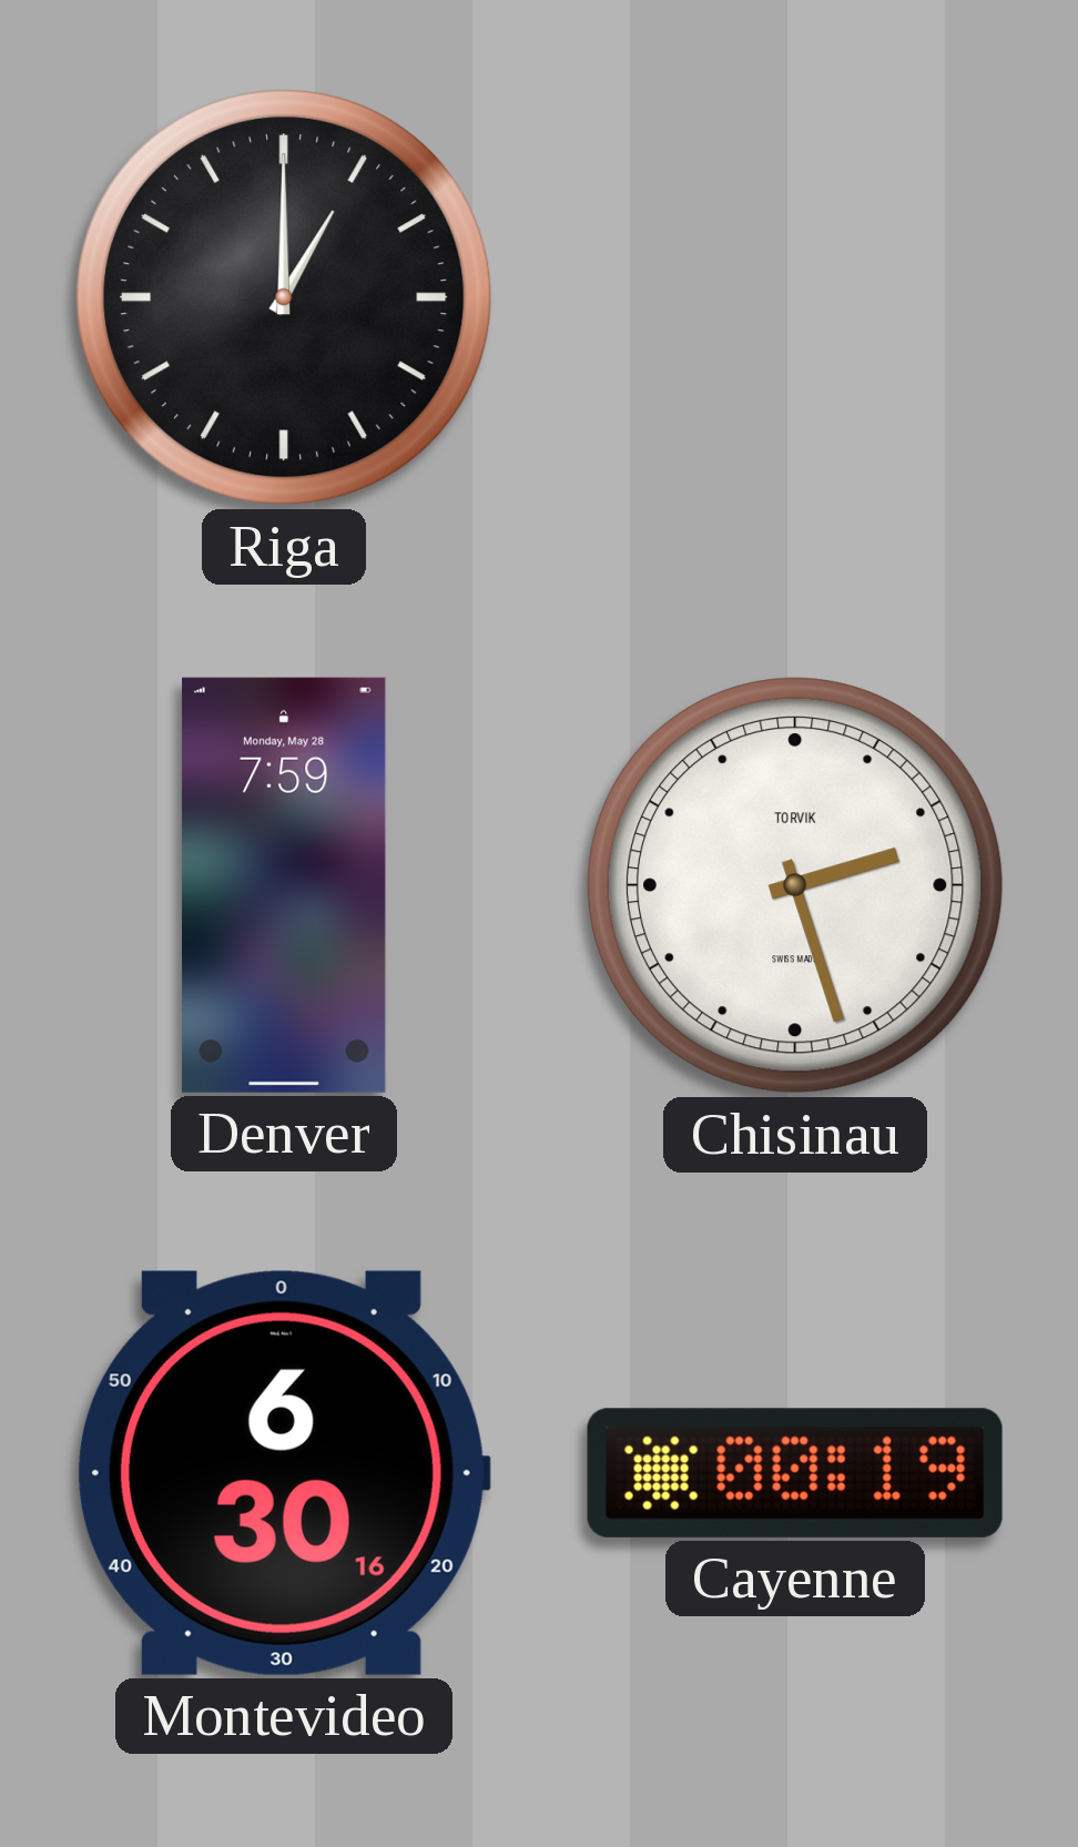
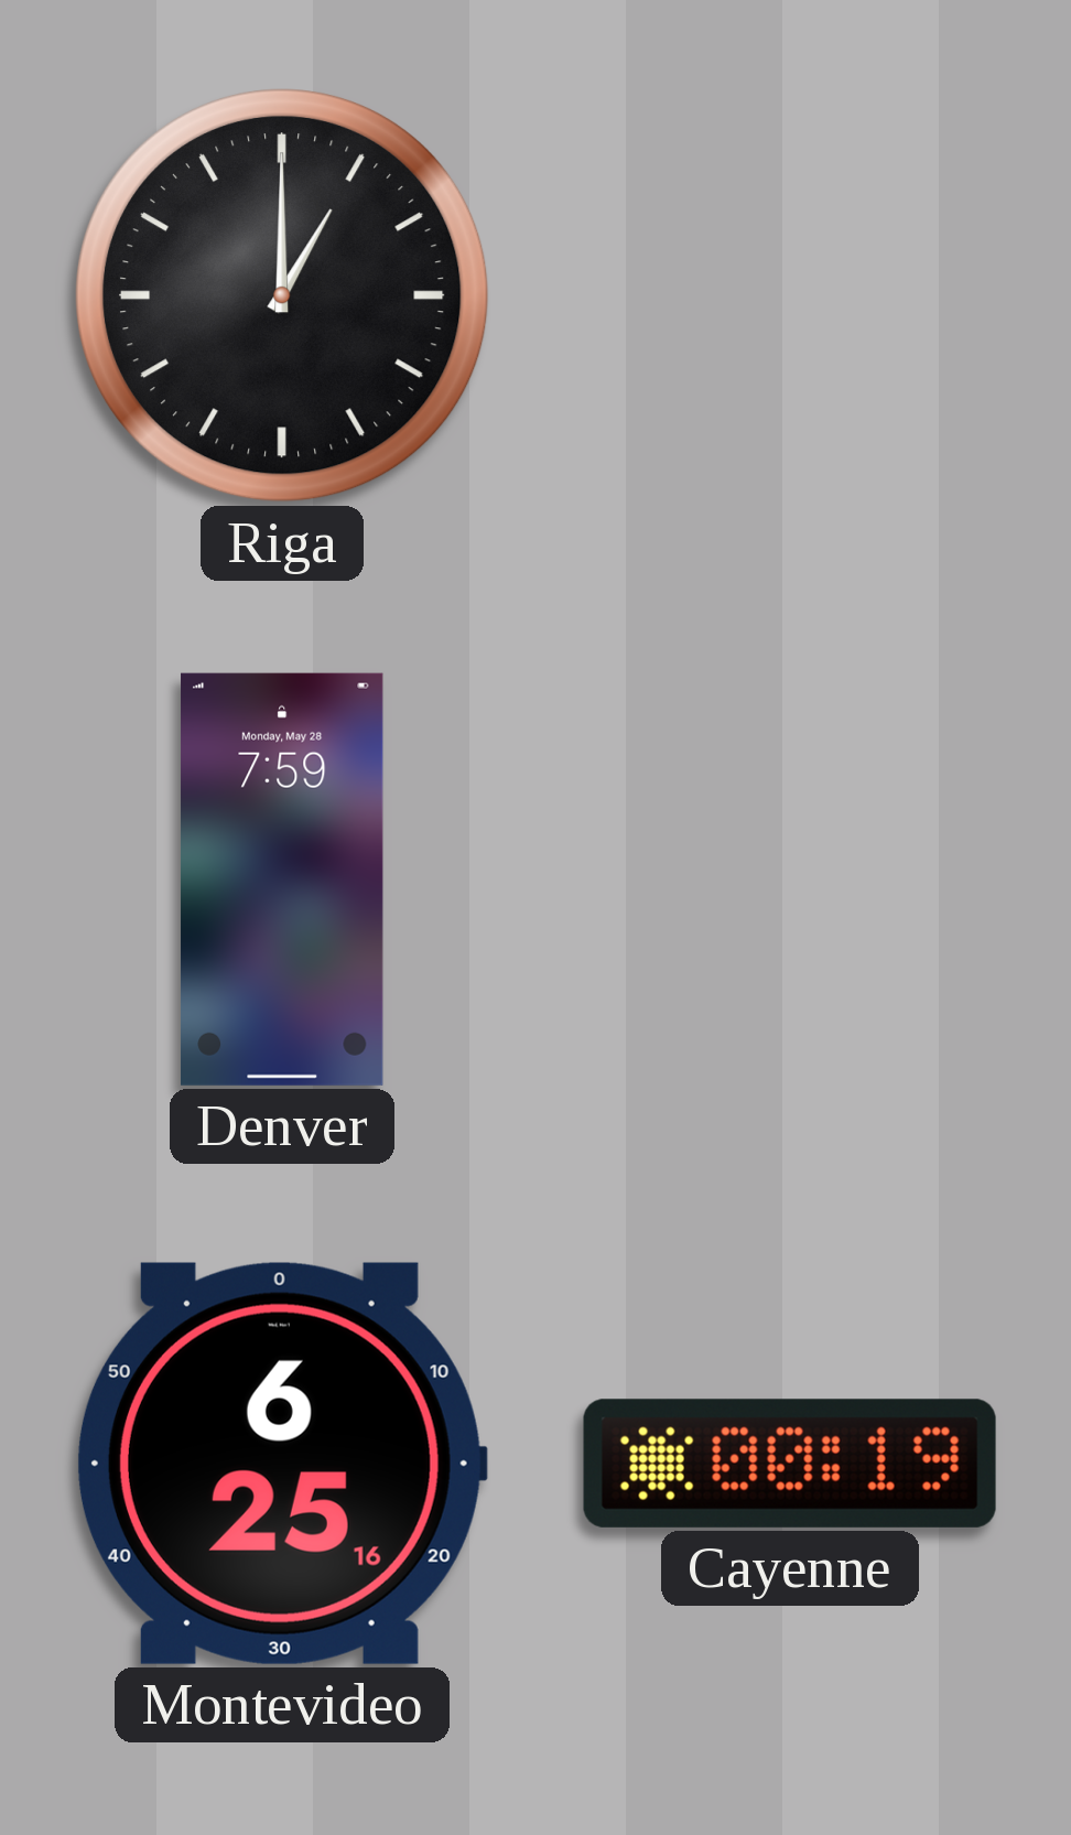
Chisinau: 2:27 -> none (795, 885)
Montevideo: 6:30 -> 6:25 (281, 1464)
